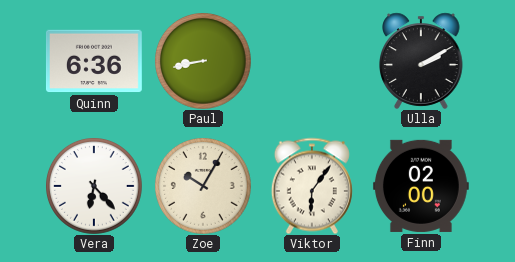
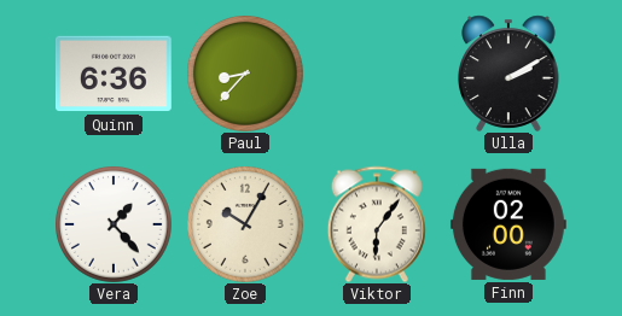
Paul: 8:43 -> 8:37 (245, 74)
Vera: 6:23 -> 1:23 (114, 224)
